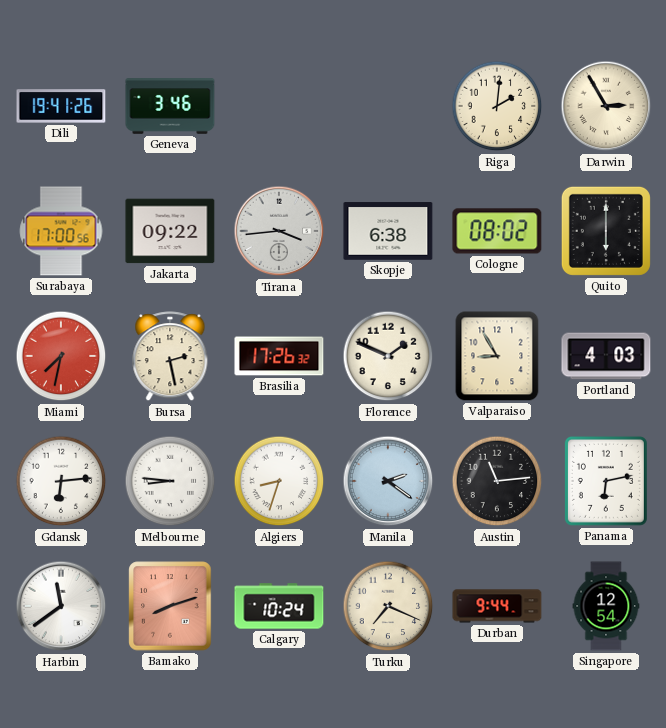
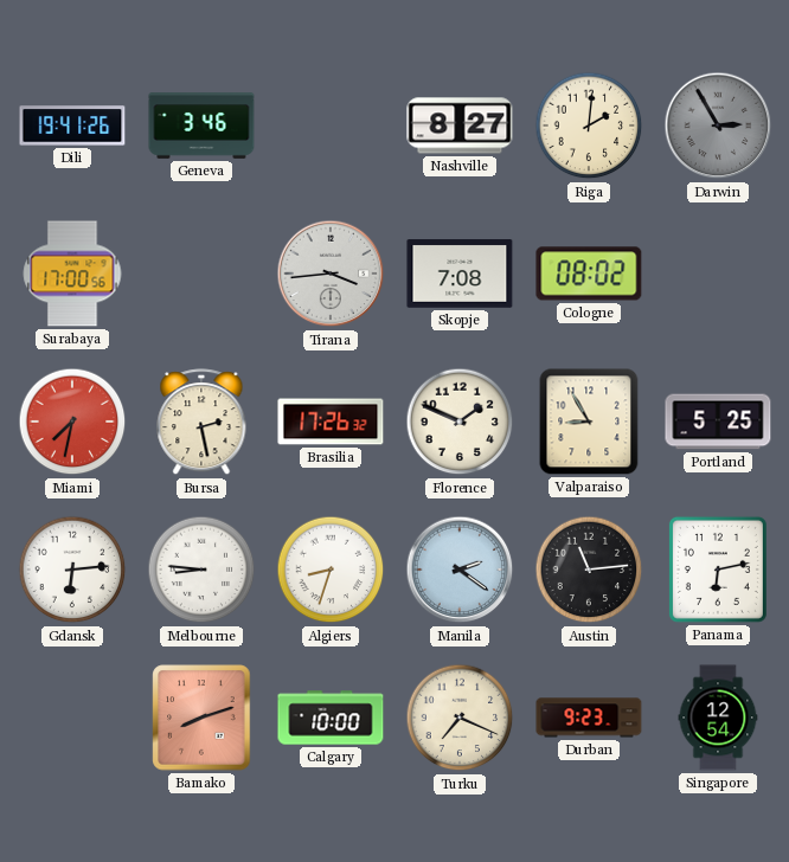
Nashville: none -> 8:27 (460, 126)
Darwin dial: cream -> grey (718, 126)
Jakarta: 09:22 -> none (170, 231)
Skopje: 6:38 -> 7:08 (460, 274)
Quito: 6:00 -> none (606, 231)
Portland: 4:03 -> 5:25 (718, 422)
Harbin: 11:39 -> none (61, 606)
Calgary: 10:24 -> 10:00 (331, 718)
Durban: 9:44 -> 9:23 (589, 718)
